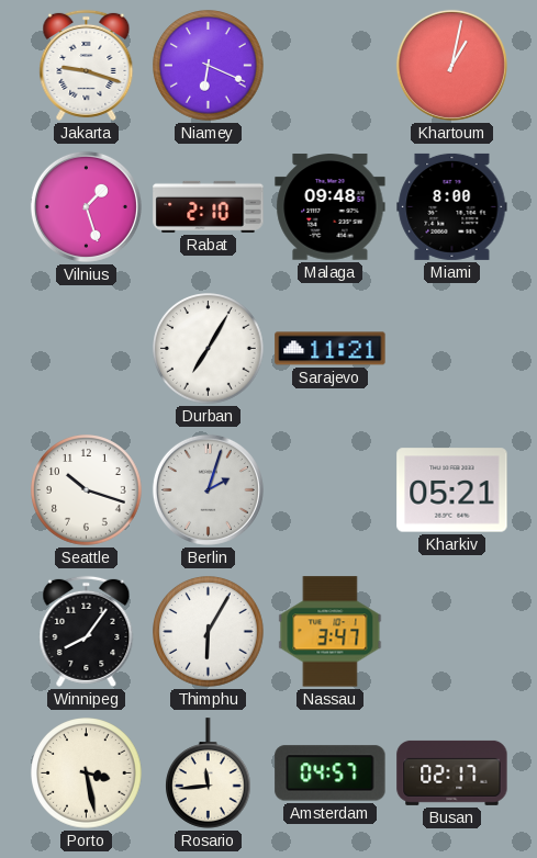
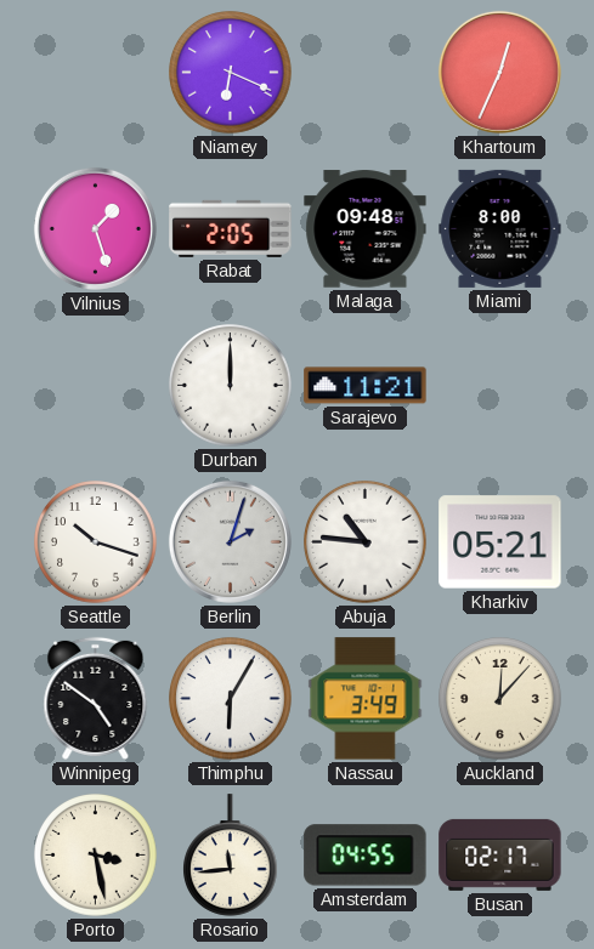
Jakarta: 9:18 -> none (87, 65)
Khartoum: 1:02 -> 12:34 (499, 72)
Rabat: 2:10 -> 2:05 (231, 228)
Durban: 7:05 -> 12:00 (231, 386)
Abuja: none -> 10:46 (366, 542)
Winnipeg: 8:06 -> 4:51 (96, 698)
Nassau: 3:47 -> 3:49 (366, 699)
Auckland: none -> 12:07 (500, 699)
Amsterdam: 04:57 -> 04:55 (366, 856)
